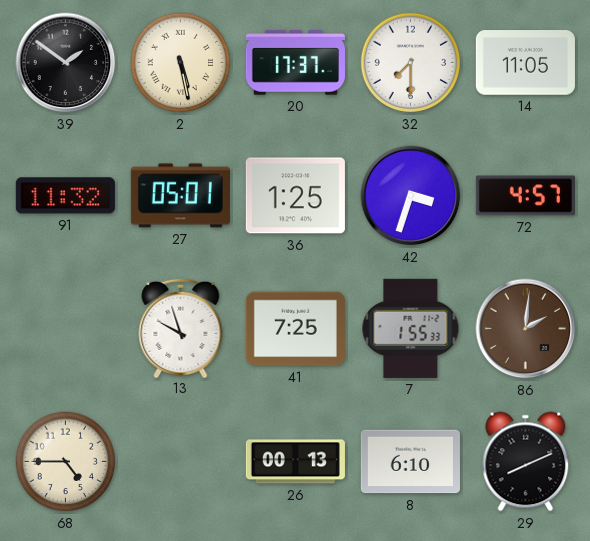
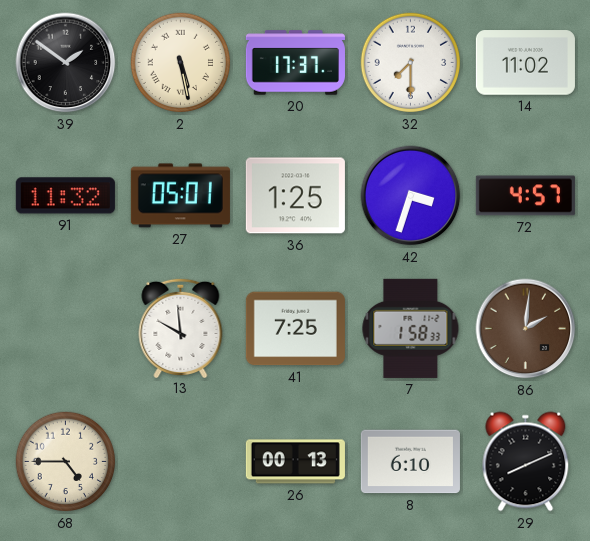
14: 11:05 -> 11:02 (525, 63)
13: 9:57 -> 9:59 (181, 327)
7: 1:55 -> 1:58 (411, 328)
